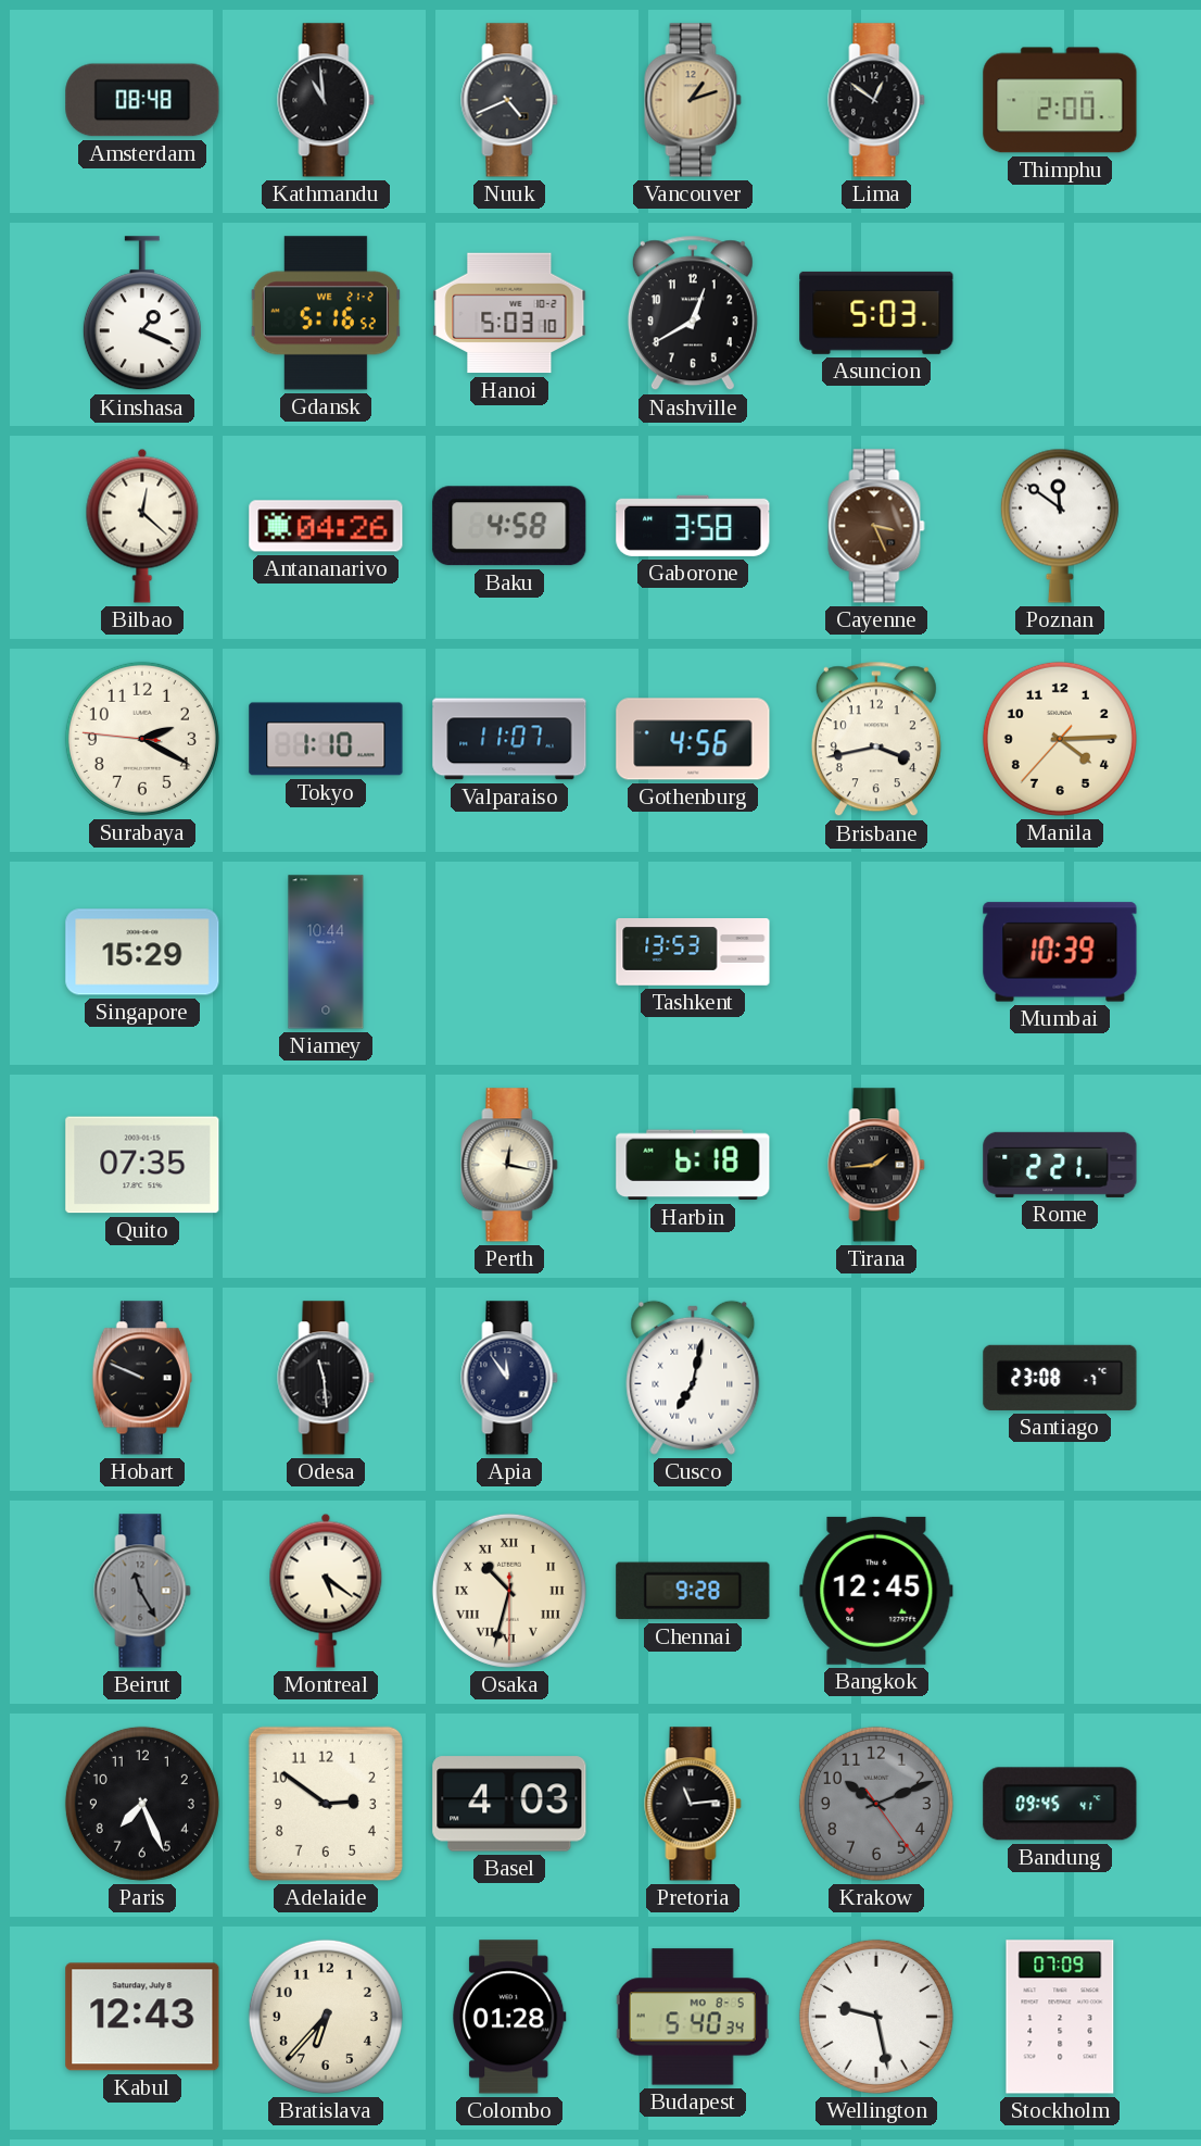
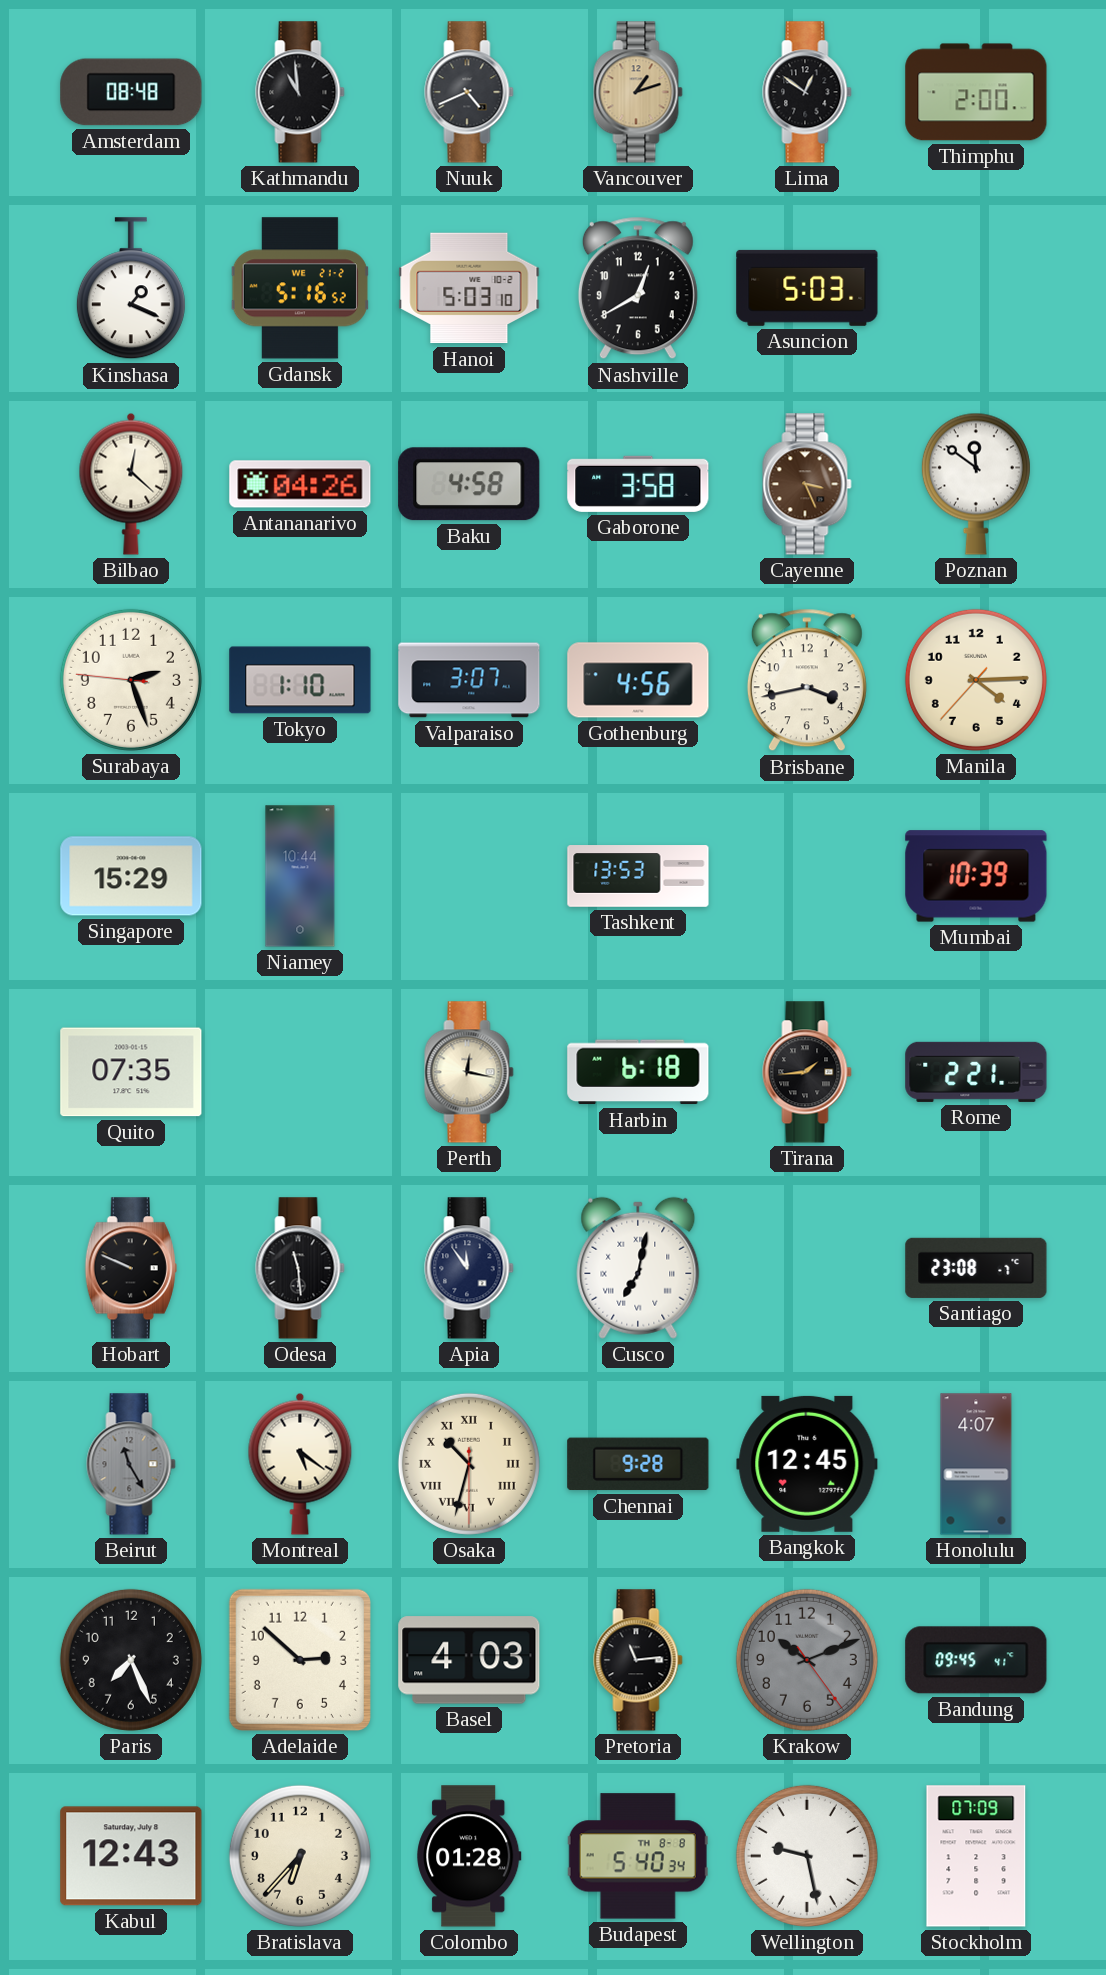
Surabaya: 2:19 -> 2:26 (131, 680)
Valparaiso: 11:07 -> 3:07 (469, 680)
Honolulu: none -> 4:07 (976, 1464)
Adelaide: 2:51 -> 2:52 (300, 1660)
Budapest date: MO 8-5 -> TH 8-8 (638, 1856)
